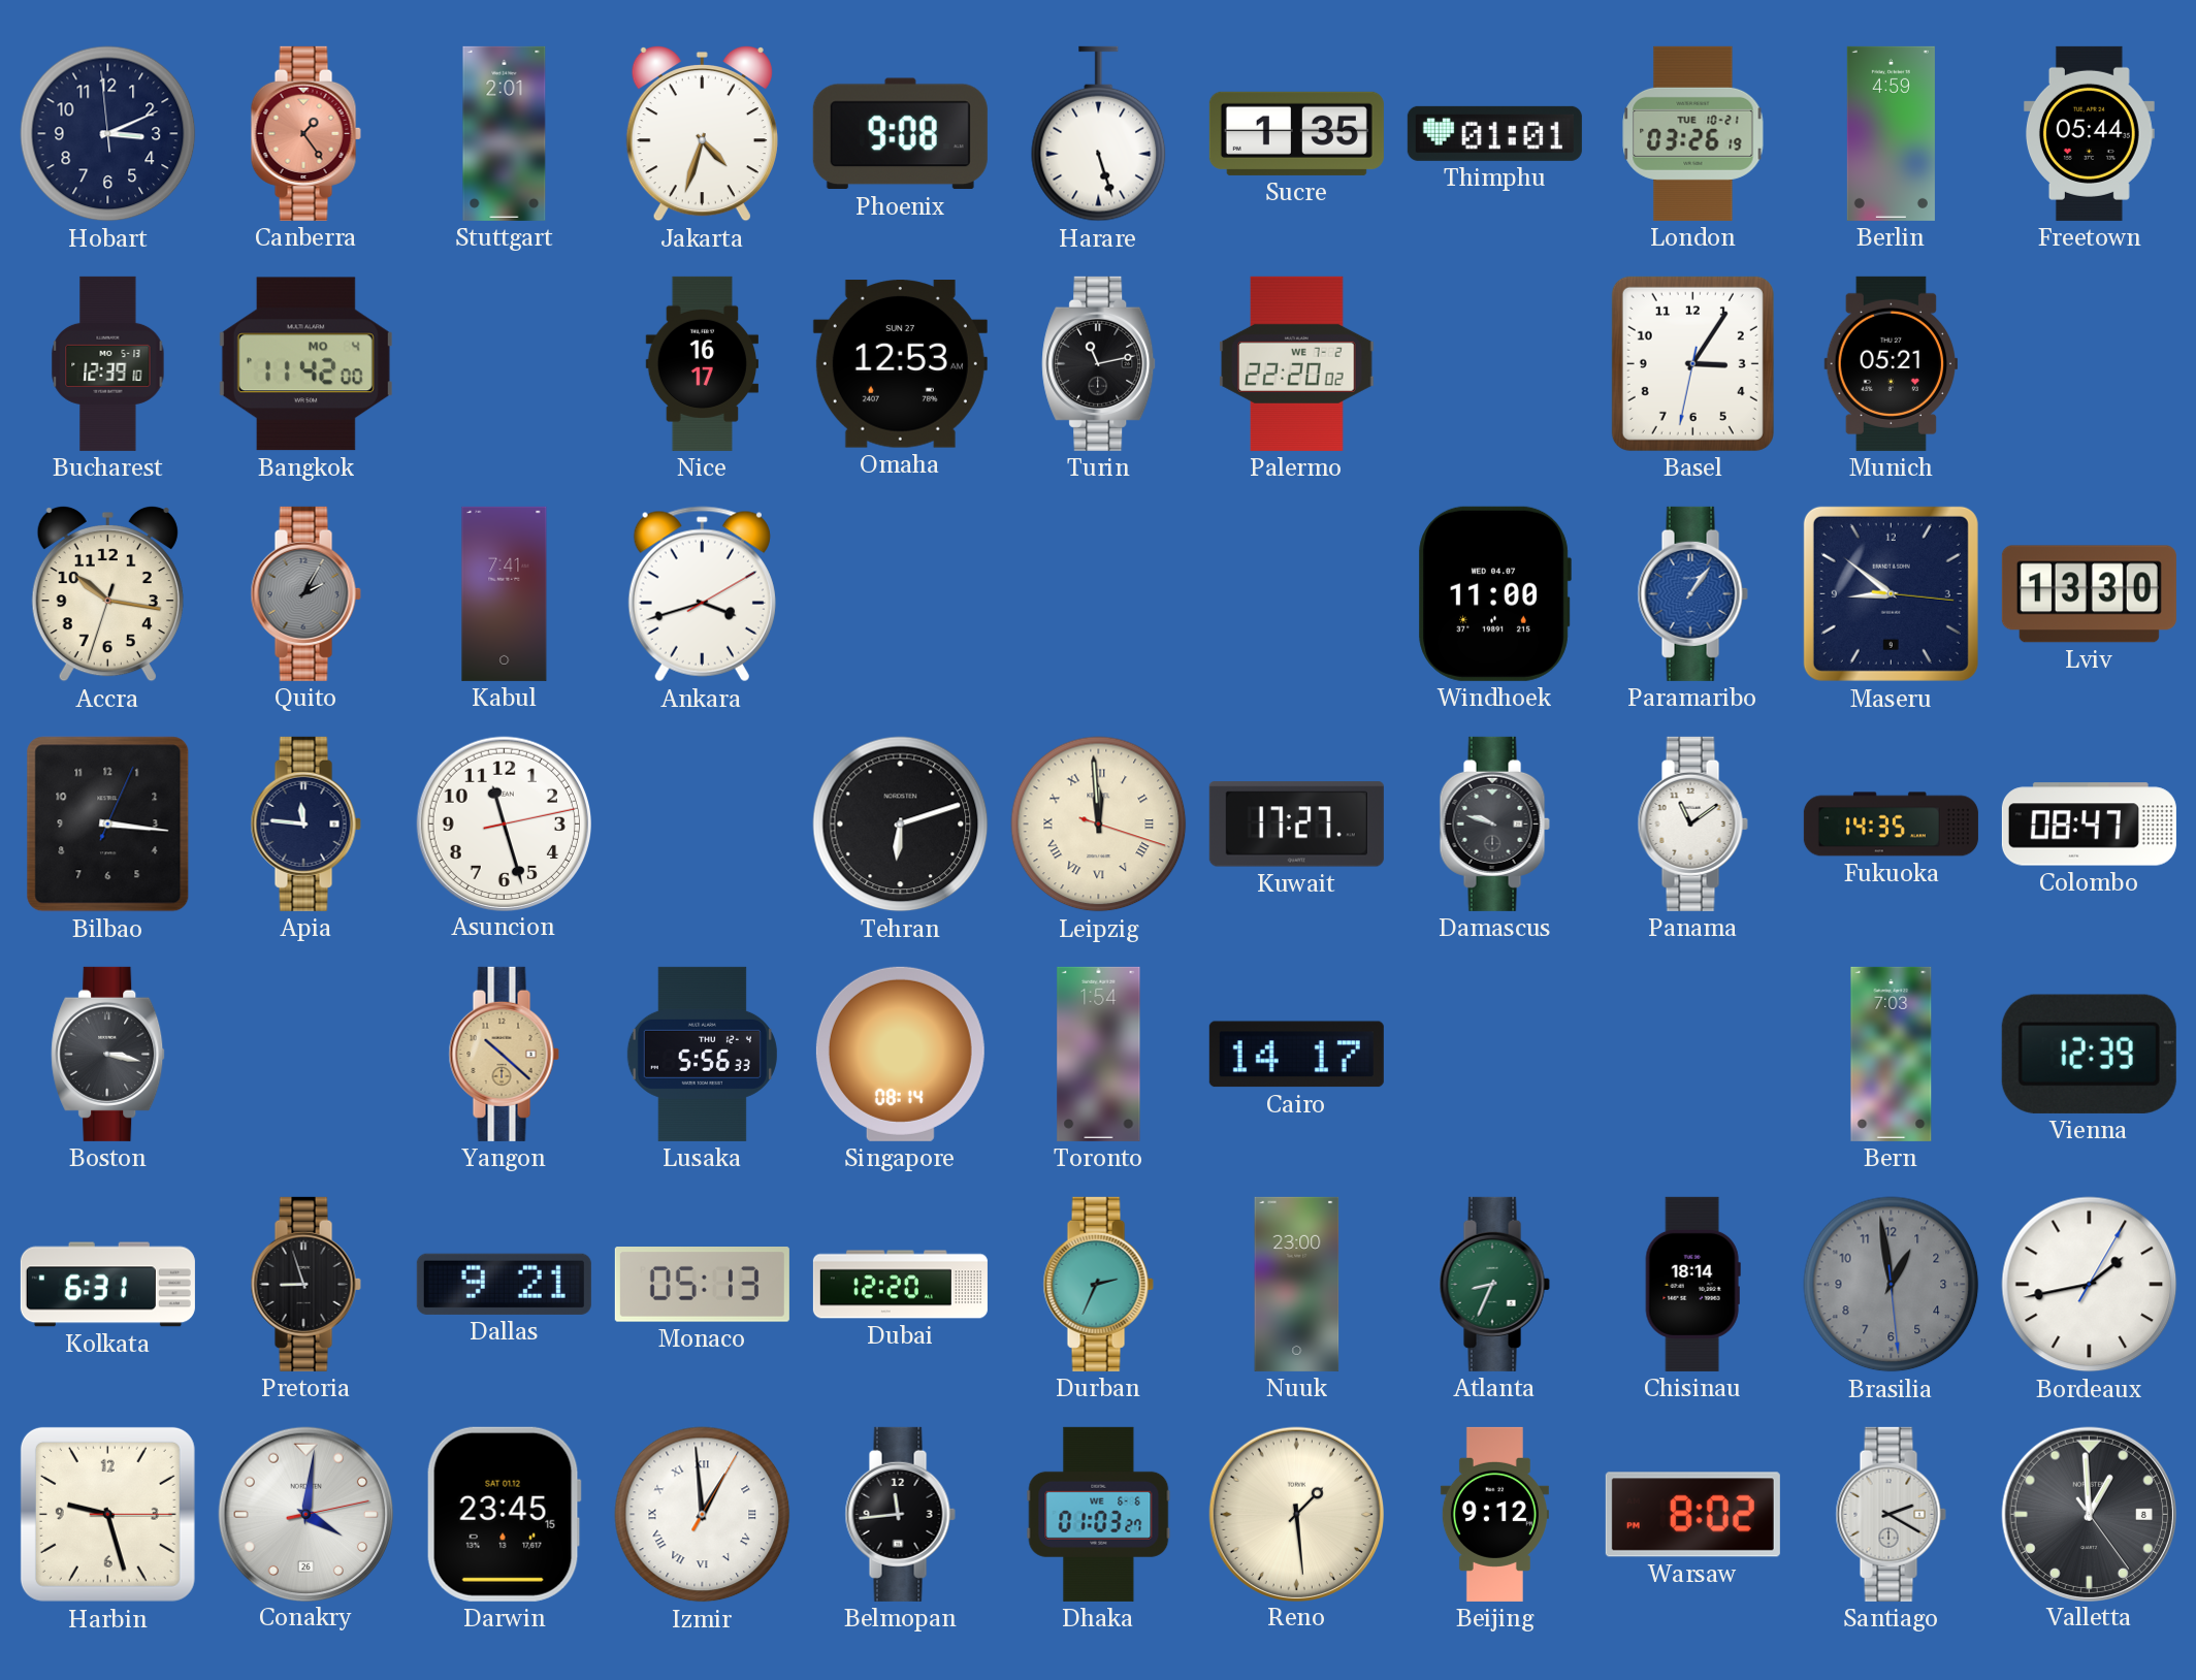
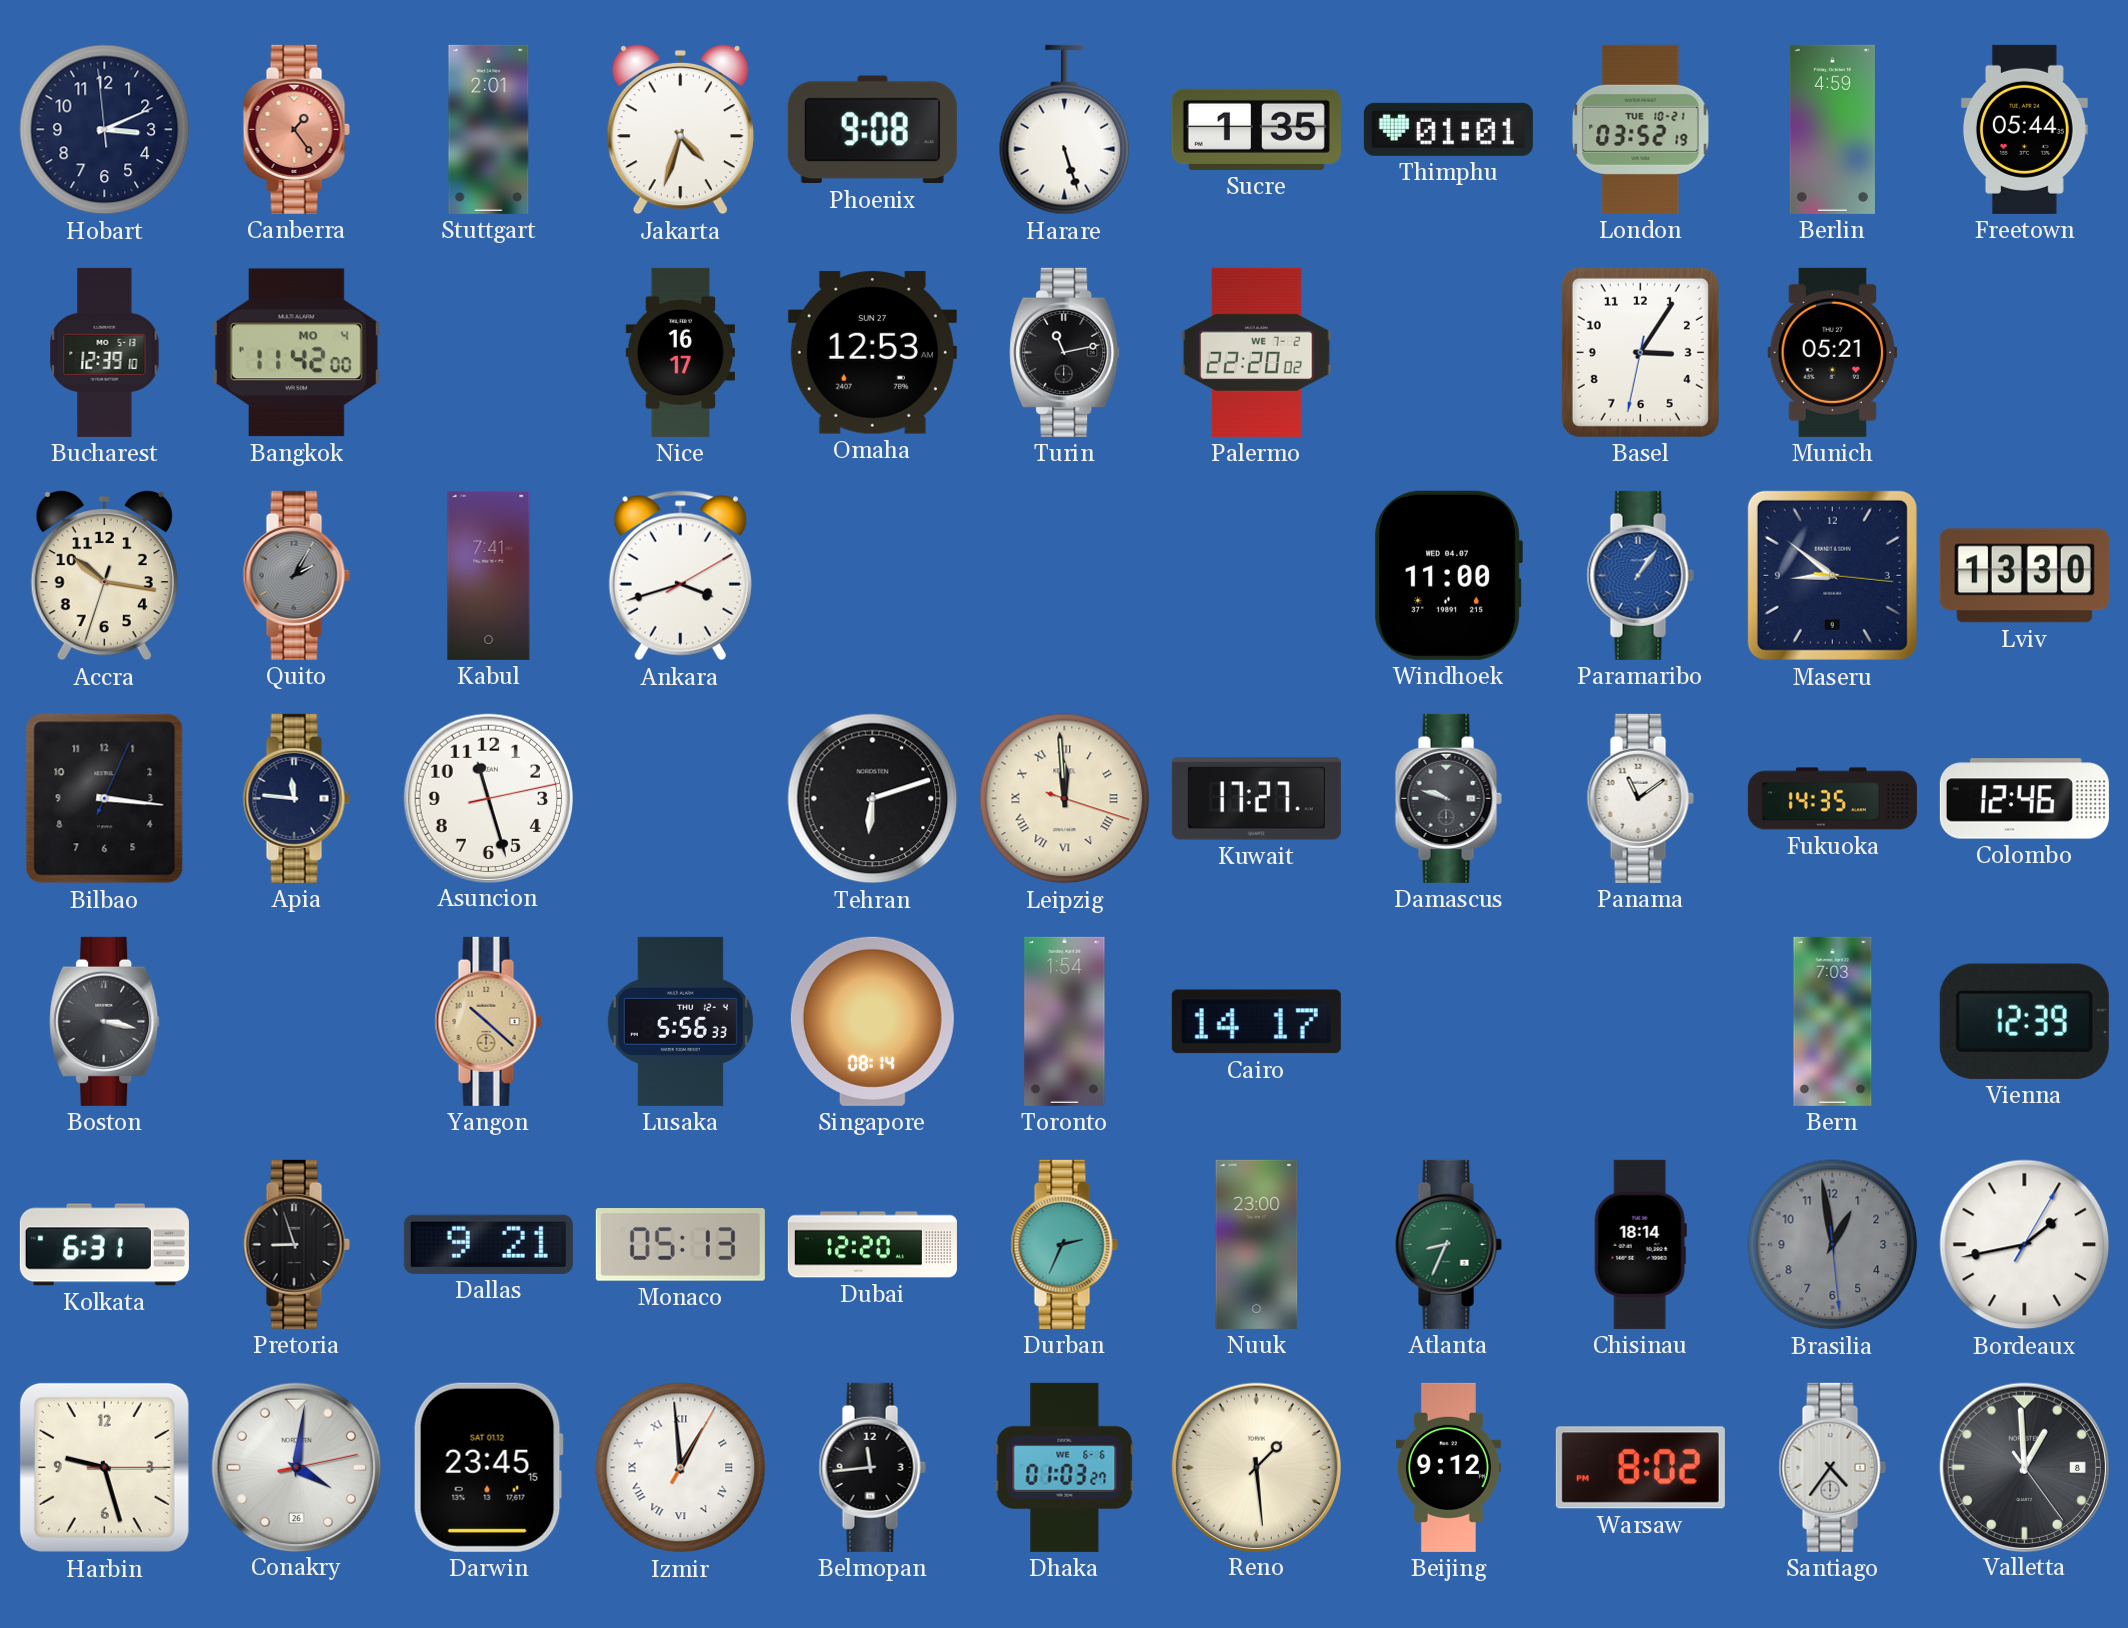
London: 03:26 -> 03:52 (1641, 129)
Colombo: 08:47 -> 12:46 (2024, 799)
Santiago: 2:20 -> 4:36 (1832, 1467)
